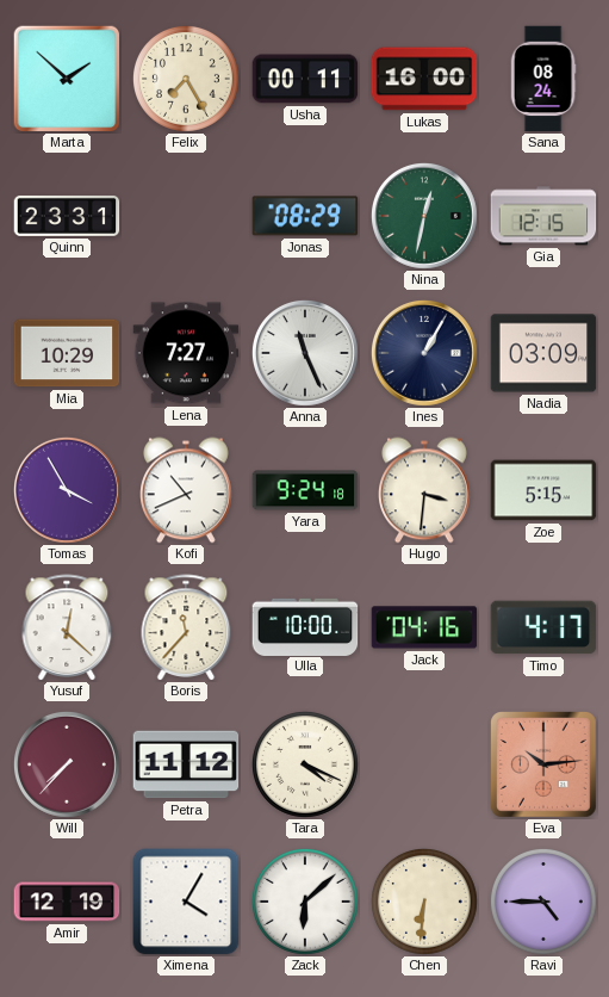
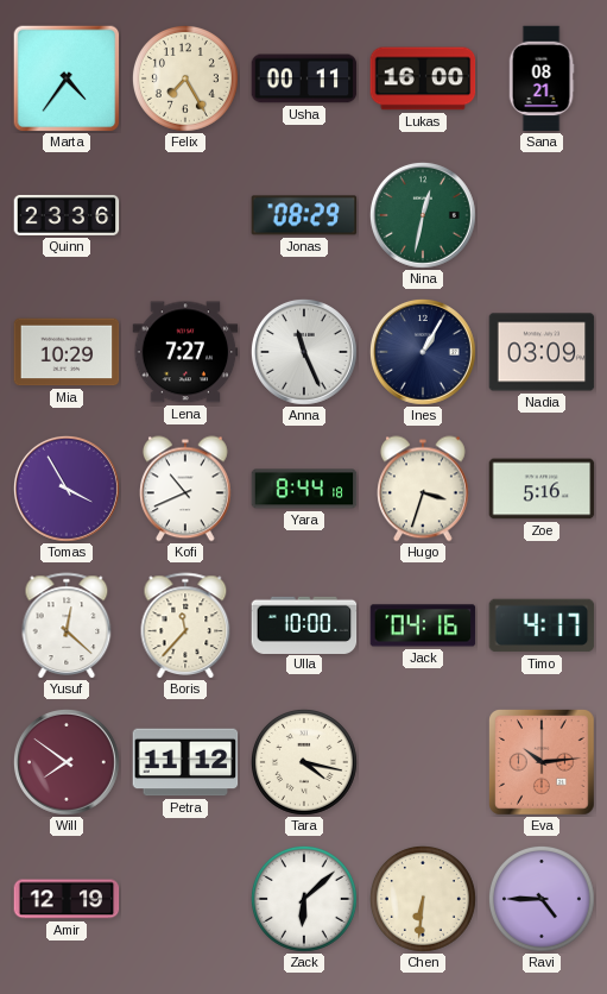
Marta: 1:52 -> 4:36 (67, 78)
Sana: 08:24 -> 08:21 (542, 78)
Quinn: 23:31 -> 23:36 (67, 215)
Gia: 12:15 -> none (543, 216)
Yara: 9:24 -> 8:44 (304, 489)
Hugo: 3:31 -> 3:33 (424, 489)
Zoe: 5:15 -> 5:16 (542, 489)
Will: 7:37 -> 7:51 (67, 762)
Tara: 4:19 -> 4:17 (304, 762)
Ximena: 4:05 -> none (186, 902)
